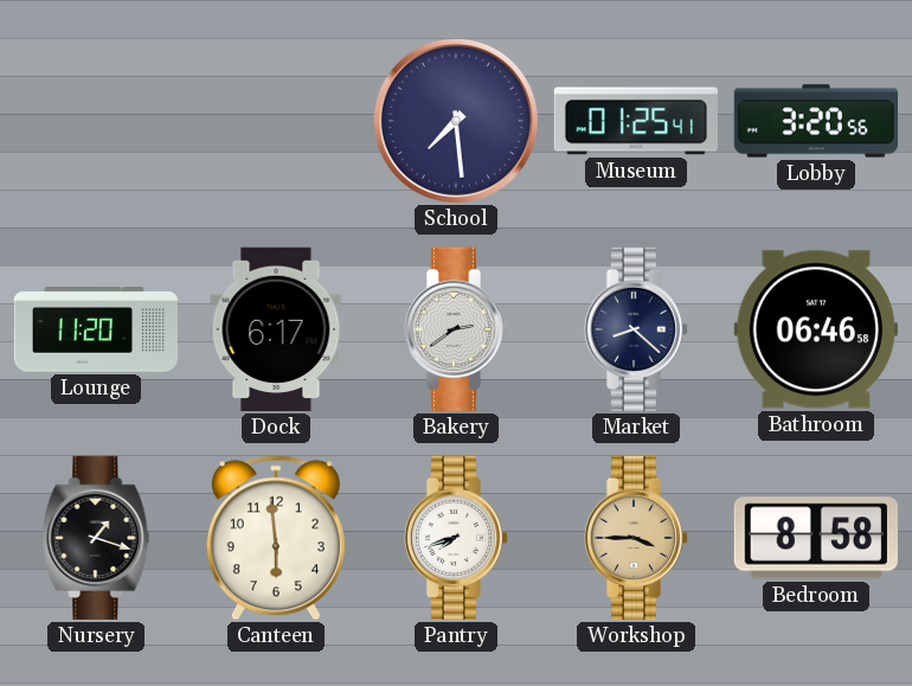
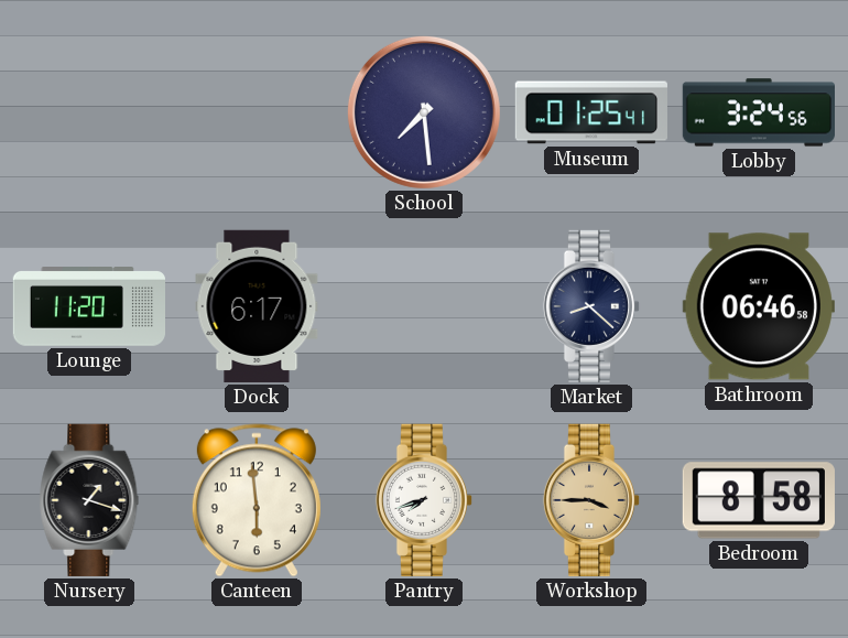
Lobby: 3:20 -> 3:24 (758, 112)
Bakery: 2:39 -> none (456, 329)
